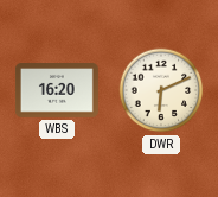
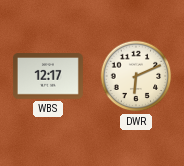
WBS: 16:20 -> 12:17 (48, 76)
